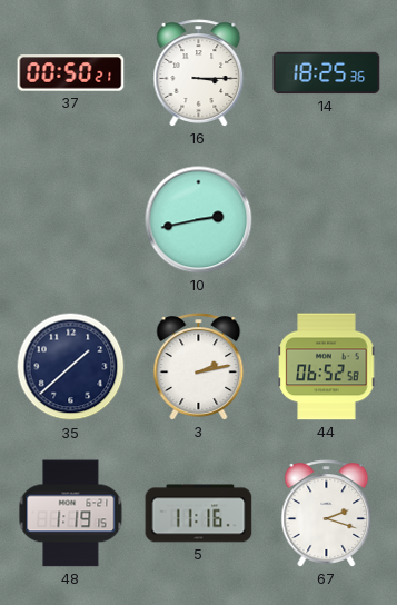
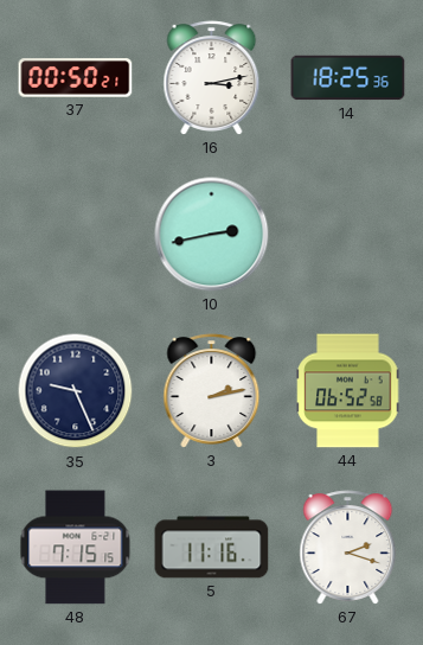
16: 3:15 -> 3:13 (212, 78)
35: 1:38 -> 9:26 (76, 391)
48: 1:19 -> 7:15 (76, 548)
